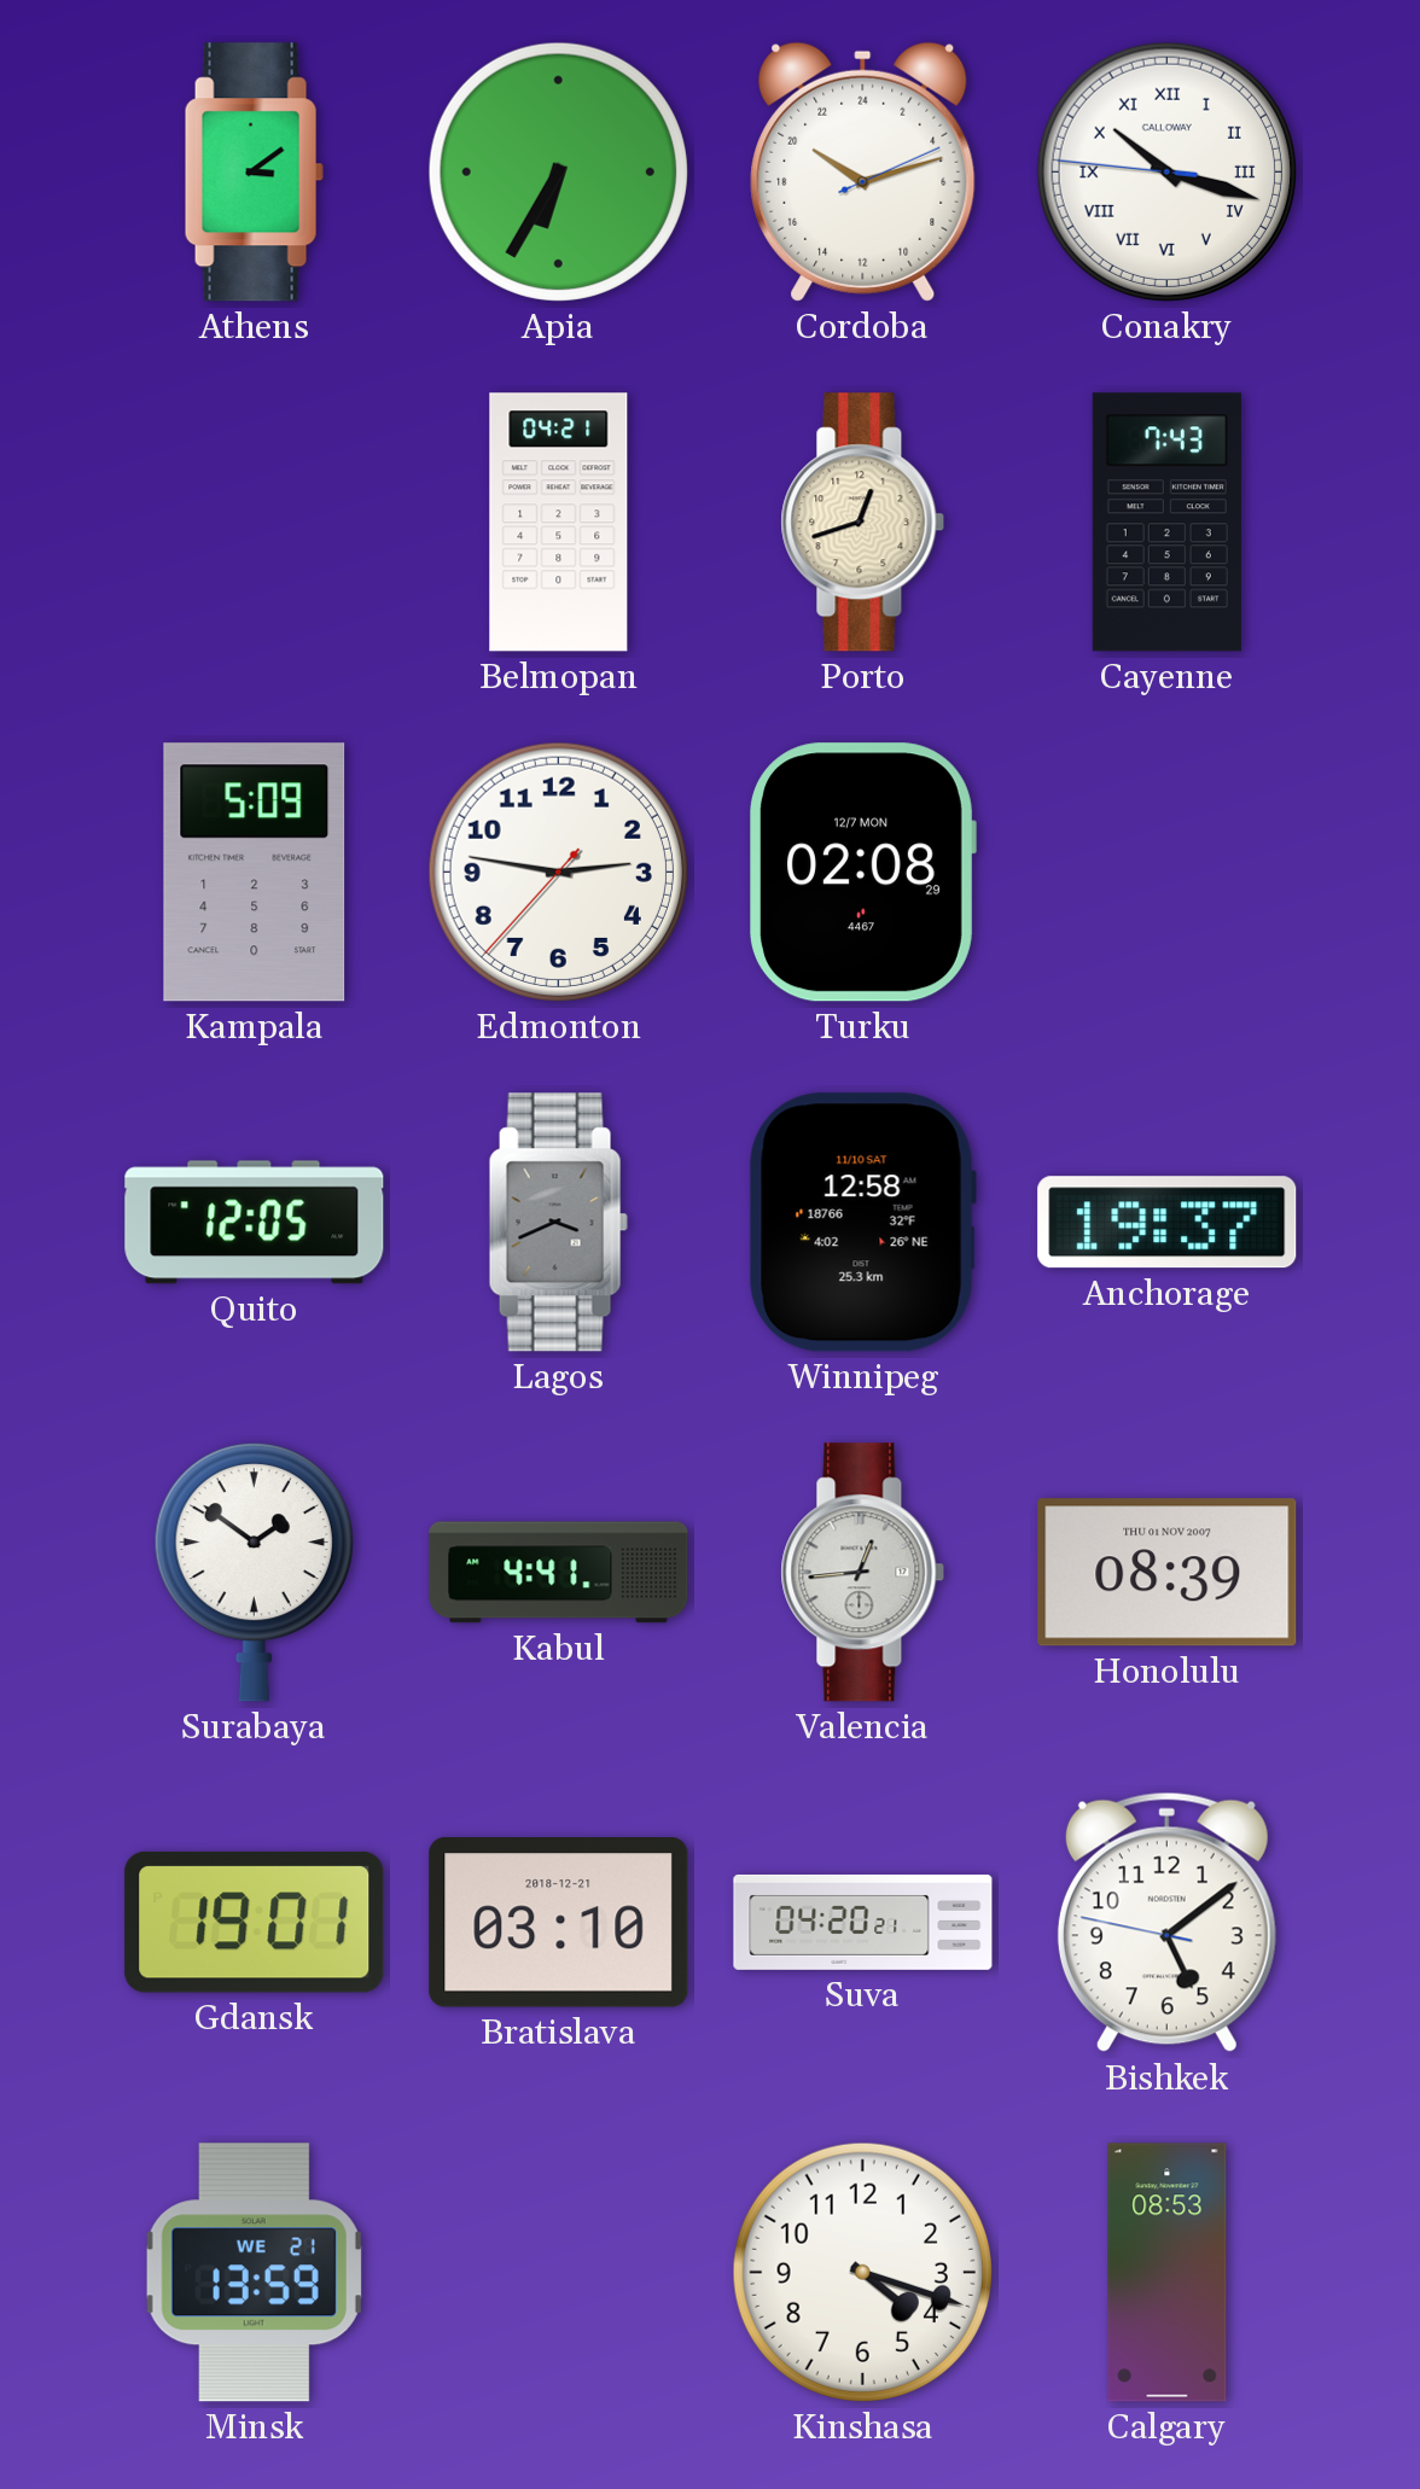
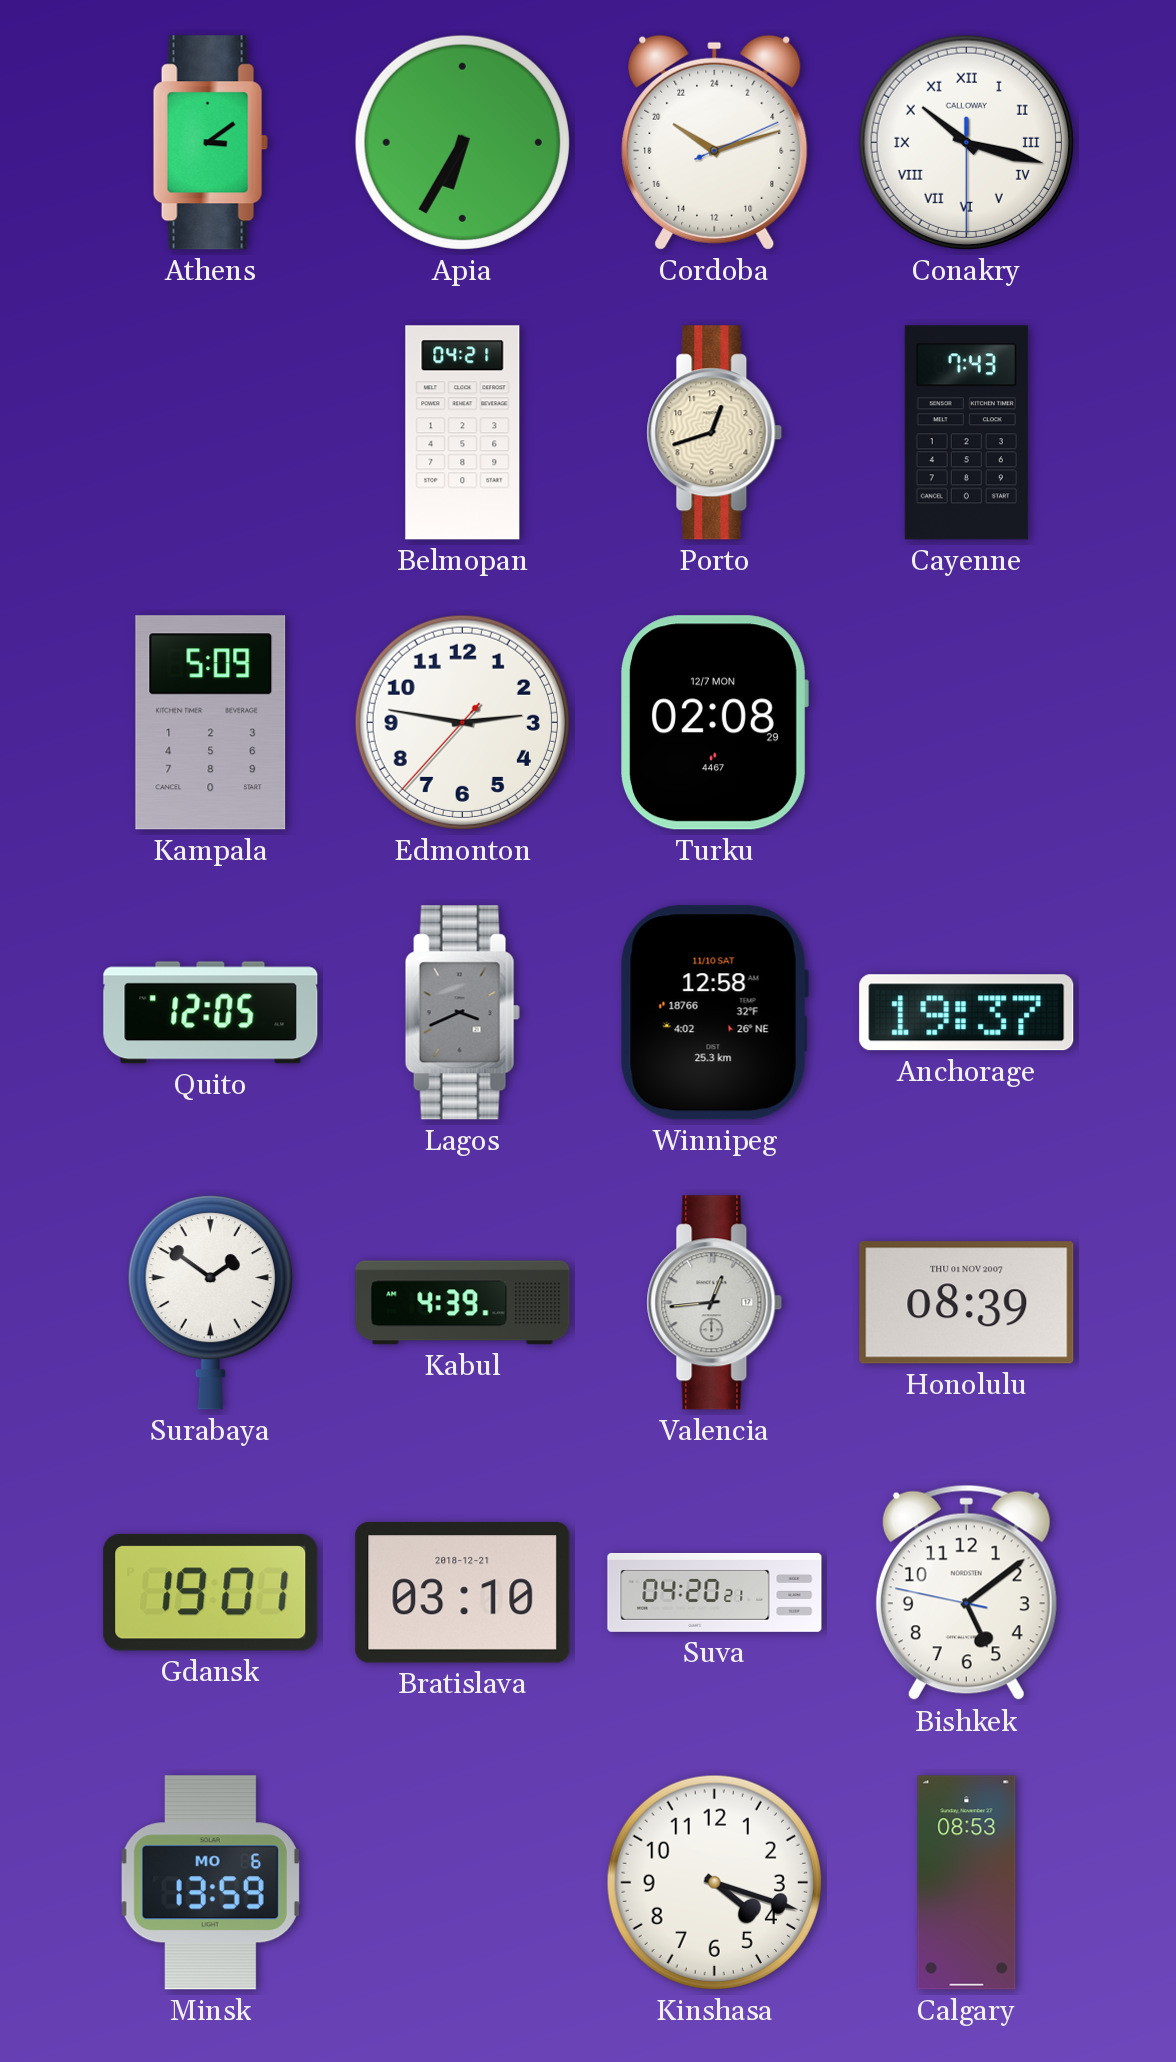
Conakry: 10:17:46 -> 10:17:30 (966, 142)
Kabul: 4:41 -> 4:39 (463, 1303)
Minsk date: WE 21 -> MO 6 (210, 1883)
